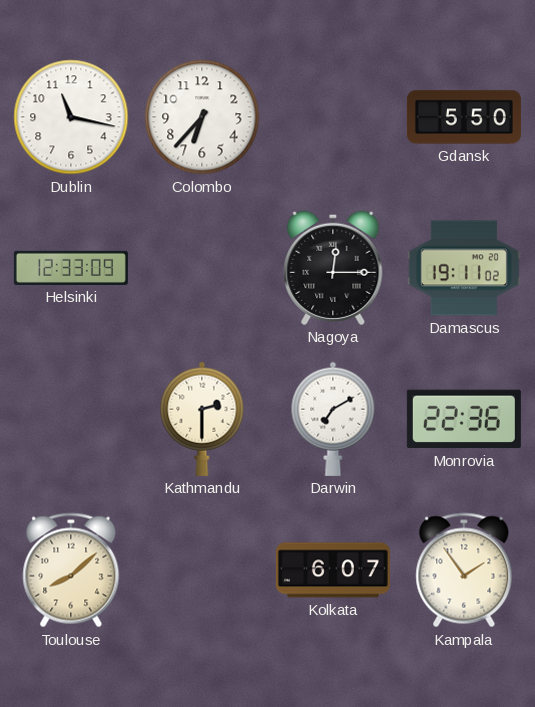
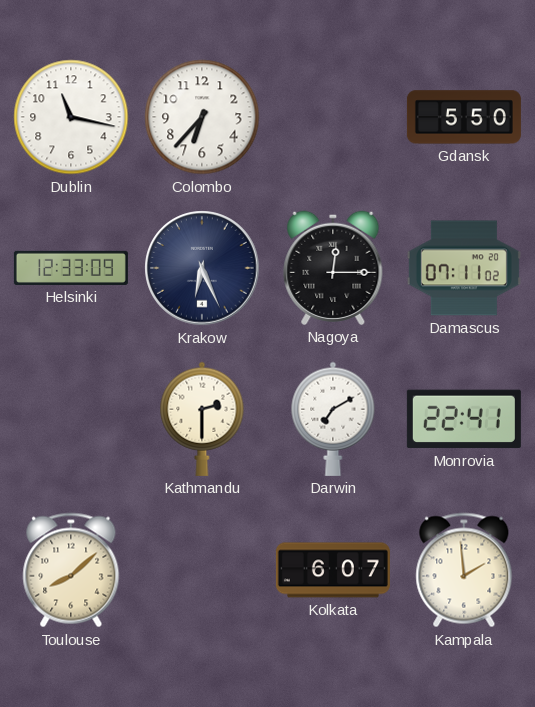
Krakow: none -> 6:26 (202, 268)
Damascus: 19:11 -> 07:11 (464, 268)
Monrovia: 22:36 -> 22:41 (464, 419)
Kampala: 1:54 -> 1:59 (464, 570)
